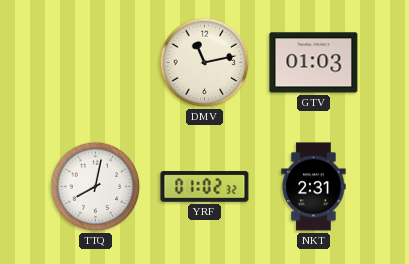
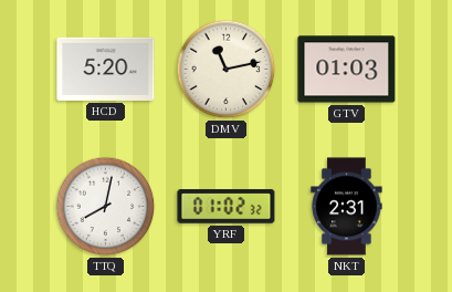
HCD: none -> 5:20 (106, 69)
